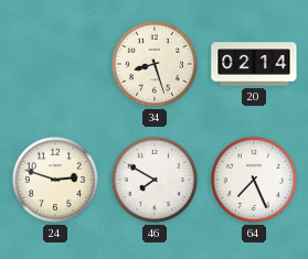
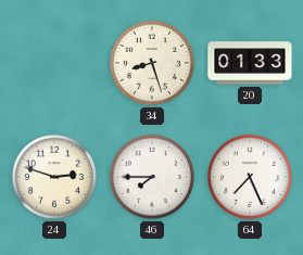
20: 02:14 -> 01:33 (250, 63)
46: 7:50 -> 7:45 (152, 177)
